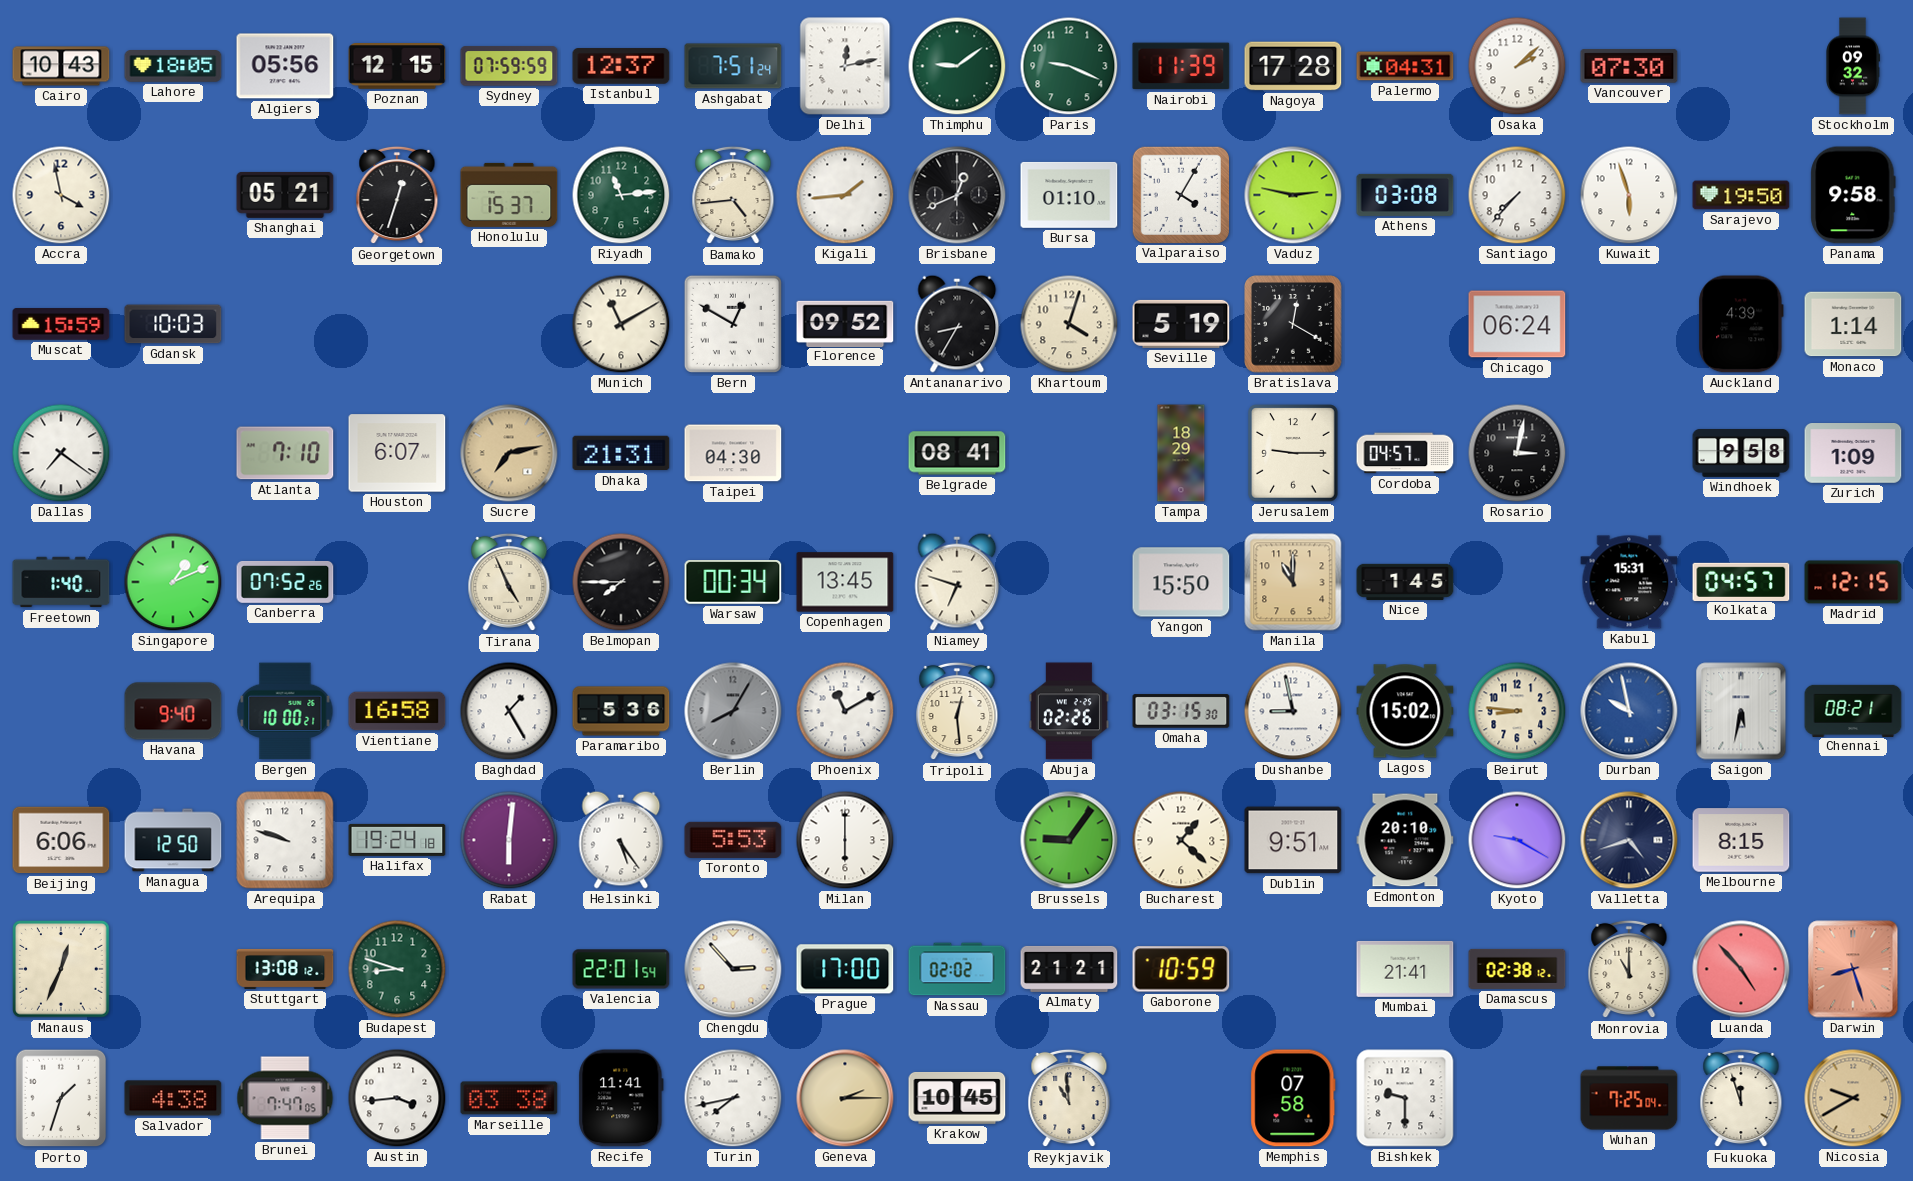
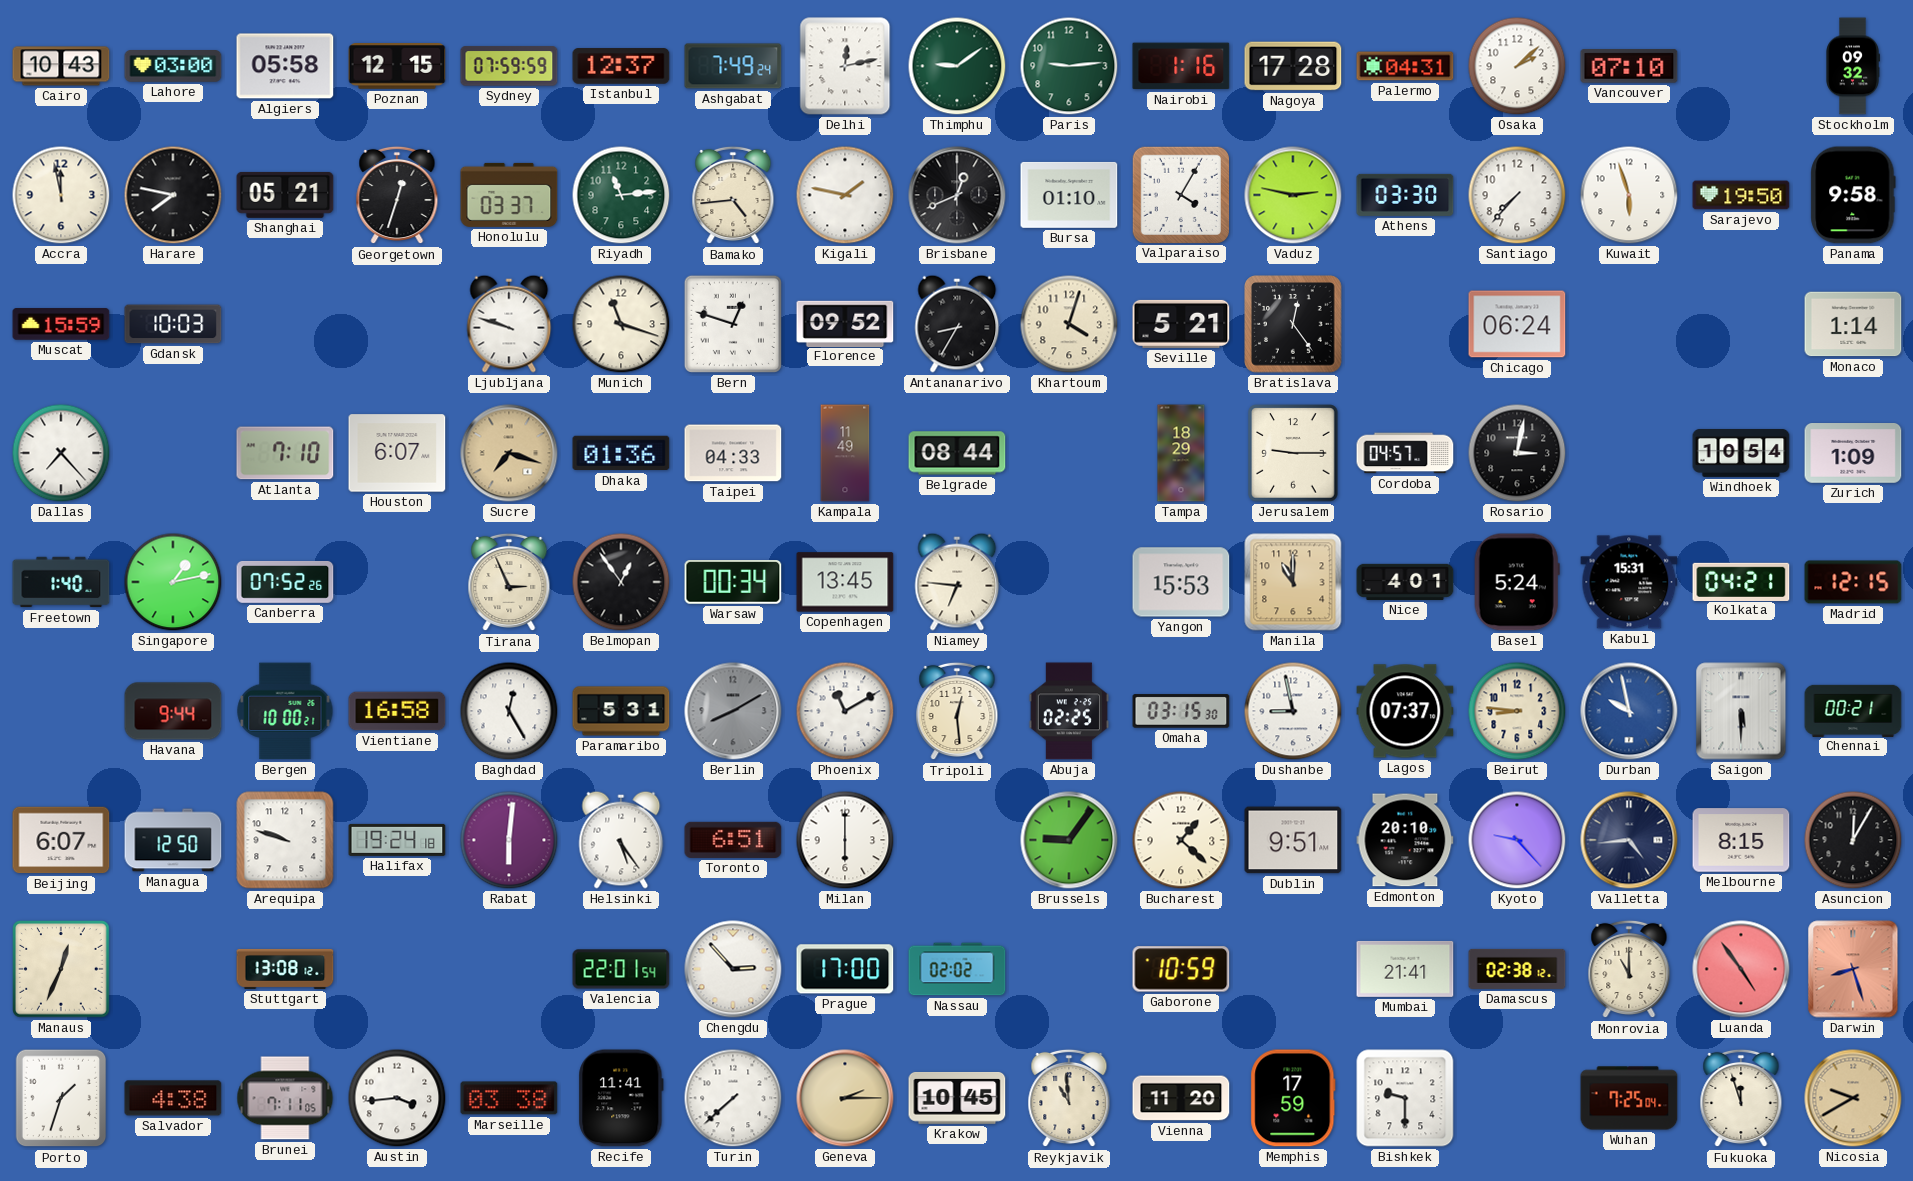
Lahore: 18:05 -> 03:00 (173, 66)
Algiers: 05:56 -> 05:58 (285, 66)
Ashgabat: 7:51 -> 7:49 (733, 66)
Paris: 9:19 -> 9:14 (1069, 66)
Nairobi: 11:39 -> 1:16 (1181, 66)
Vancouver: 07:30 -> 07:10 (1629, 66)
Accra: 3:58 -> 11:58 (61, 195)
Harare: none -> 7:47 (173, 195)
Honolulu: 15:37 -> 03:37 (509, 195)
Kigali: 1:44 -> 1:47 (845, 195)
Athens: 03:08 -> 03:30 (1405, 195)
Ljubljana: none -> 9:48 (509, 324)
Munich: 11:10 -> 11:18 (621, 324)
Bern: 12:50 -> 12:48 (733, 324)
Seville: 5:19 -> 5:21 (1181, 324)
Bratislava: 12:20 -> 12:24 (1293, 324)
Auckland: 4:39 -> none (1741, 324)
Dallas: 7:21 -> 7:23 (61, 453)
Sucre: 7:13 -> 7:18 (509, 453)
Dhaka: 21:31 -> 01:36 (621, 453)
Taipei: 04:30 -> 04:33 (733, 453)
Kampala: none -> 11:49 (845, 453)
Belgrade: 08:41 -> 08:44 (957, 453)
Windhoek: 9:58 -> 10:54 (1741, 453)
Singapore: 1:11 -> 1:13 (173, 582)
Tirana: 4:56 -> 2:56 (509, 582)
Belmopan: 7:45 -> 12:54 (621, 582)
Niamey: 6:48 -> 6:46 (957, 582)
Yangon: 15:50 -> 15:53 (1181, 582)
Nice: 1:45 -> 4:01 (1405, 582)
Basel: none -> 5:24 (1517, 582)
Kolkata: 04:57 -> 04:21 (1741, 581)
Havana: 9:40 -> 9:44 (173, 711)
Baghdad: 1:25 -> 12:25 (509, 711)
Paramaribo: 5:36 -> 5:31 (621, 711)
Berlin: 8:05 -> 8:10 (733, 711)
Abuja: 02:26 -> 02:25 (1069, 711)
Lagos: 15:02 -> 07:37 (1405, 711)
Saigon: 5:32 -> 5:30 (1741, 711)
Chennai: 08:21 -> 00:21 (1853, 710)
Beijing: 6:06 -> 6:07 (61, 840)
Toronto: 5:53 -> 6:51 (733, 840)
Kyoto: 9:20 -> 9:23 (1517, 840)
Valletta: 4:42 -> 4:44 (1629, 840)
Asuncion: none -> 12:05 (1853, 840)
Budapest: 8:48 -> none (397, 969)
Almaty: 21:21 -> none (1069, 969)
Luanda: 4:53 -> 4:54 (1741, 969)
Brunei: 7:47 -> 7:11 (285, 1098)
Turin: 7:43 -> 7:38 (733, 1098)
Vienna: none -> 11:20 (1181, 1098)
Memphis: 07:58 -> 17:59 (1293, 1098)
